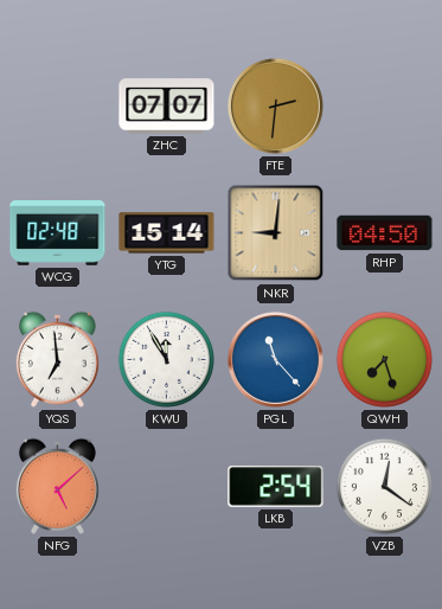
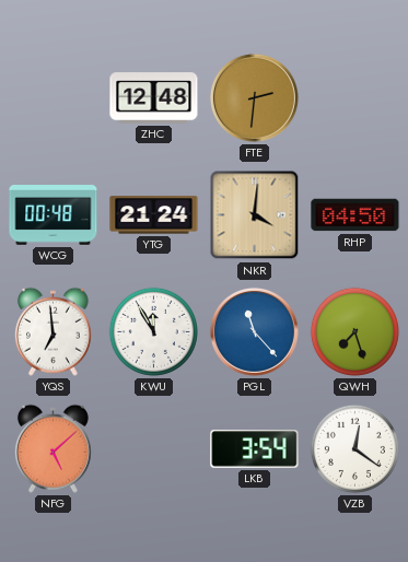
ZHC: 07:07 -> 12:48 (154, 98)
WCG: 02:48 -> 00:48 (54, 215)
YTG: 15:14 -> 21:24 (154, 215)
NKR: 9:01 -> 4:01 (255, 215)
LKB: 2:54 -> 3:54 (255, 449)
